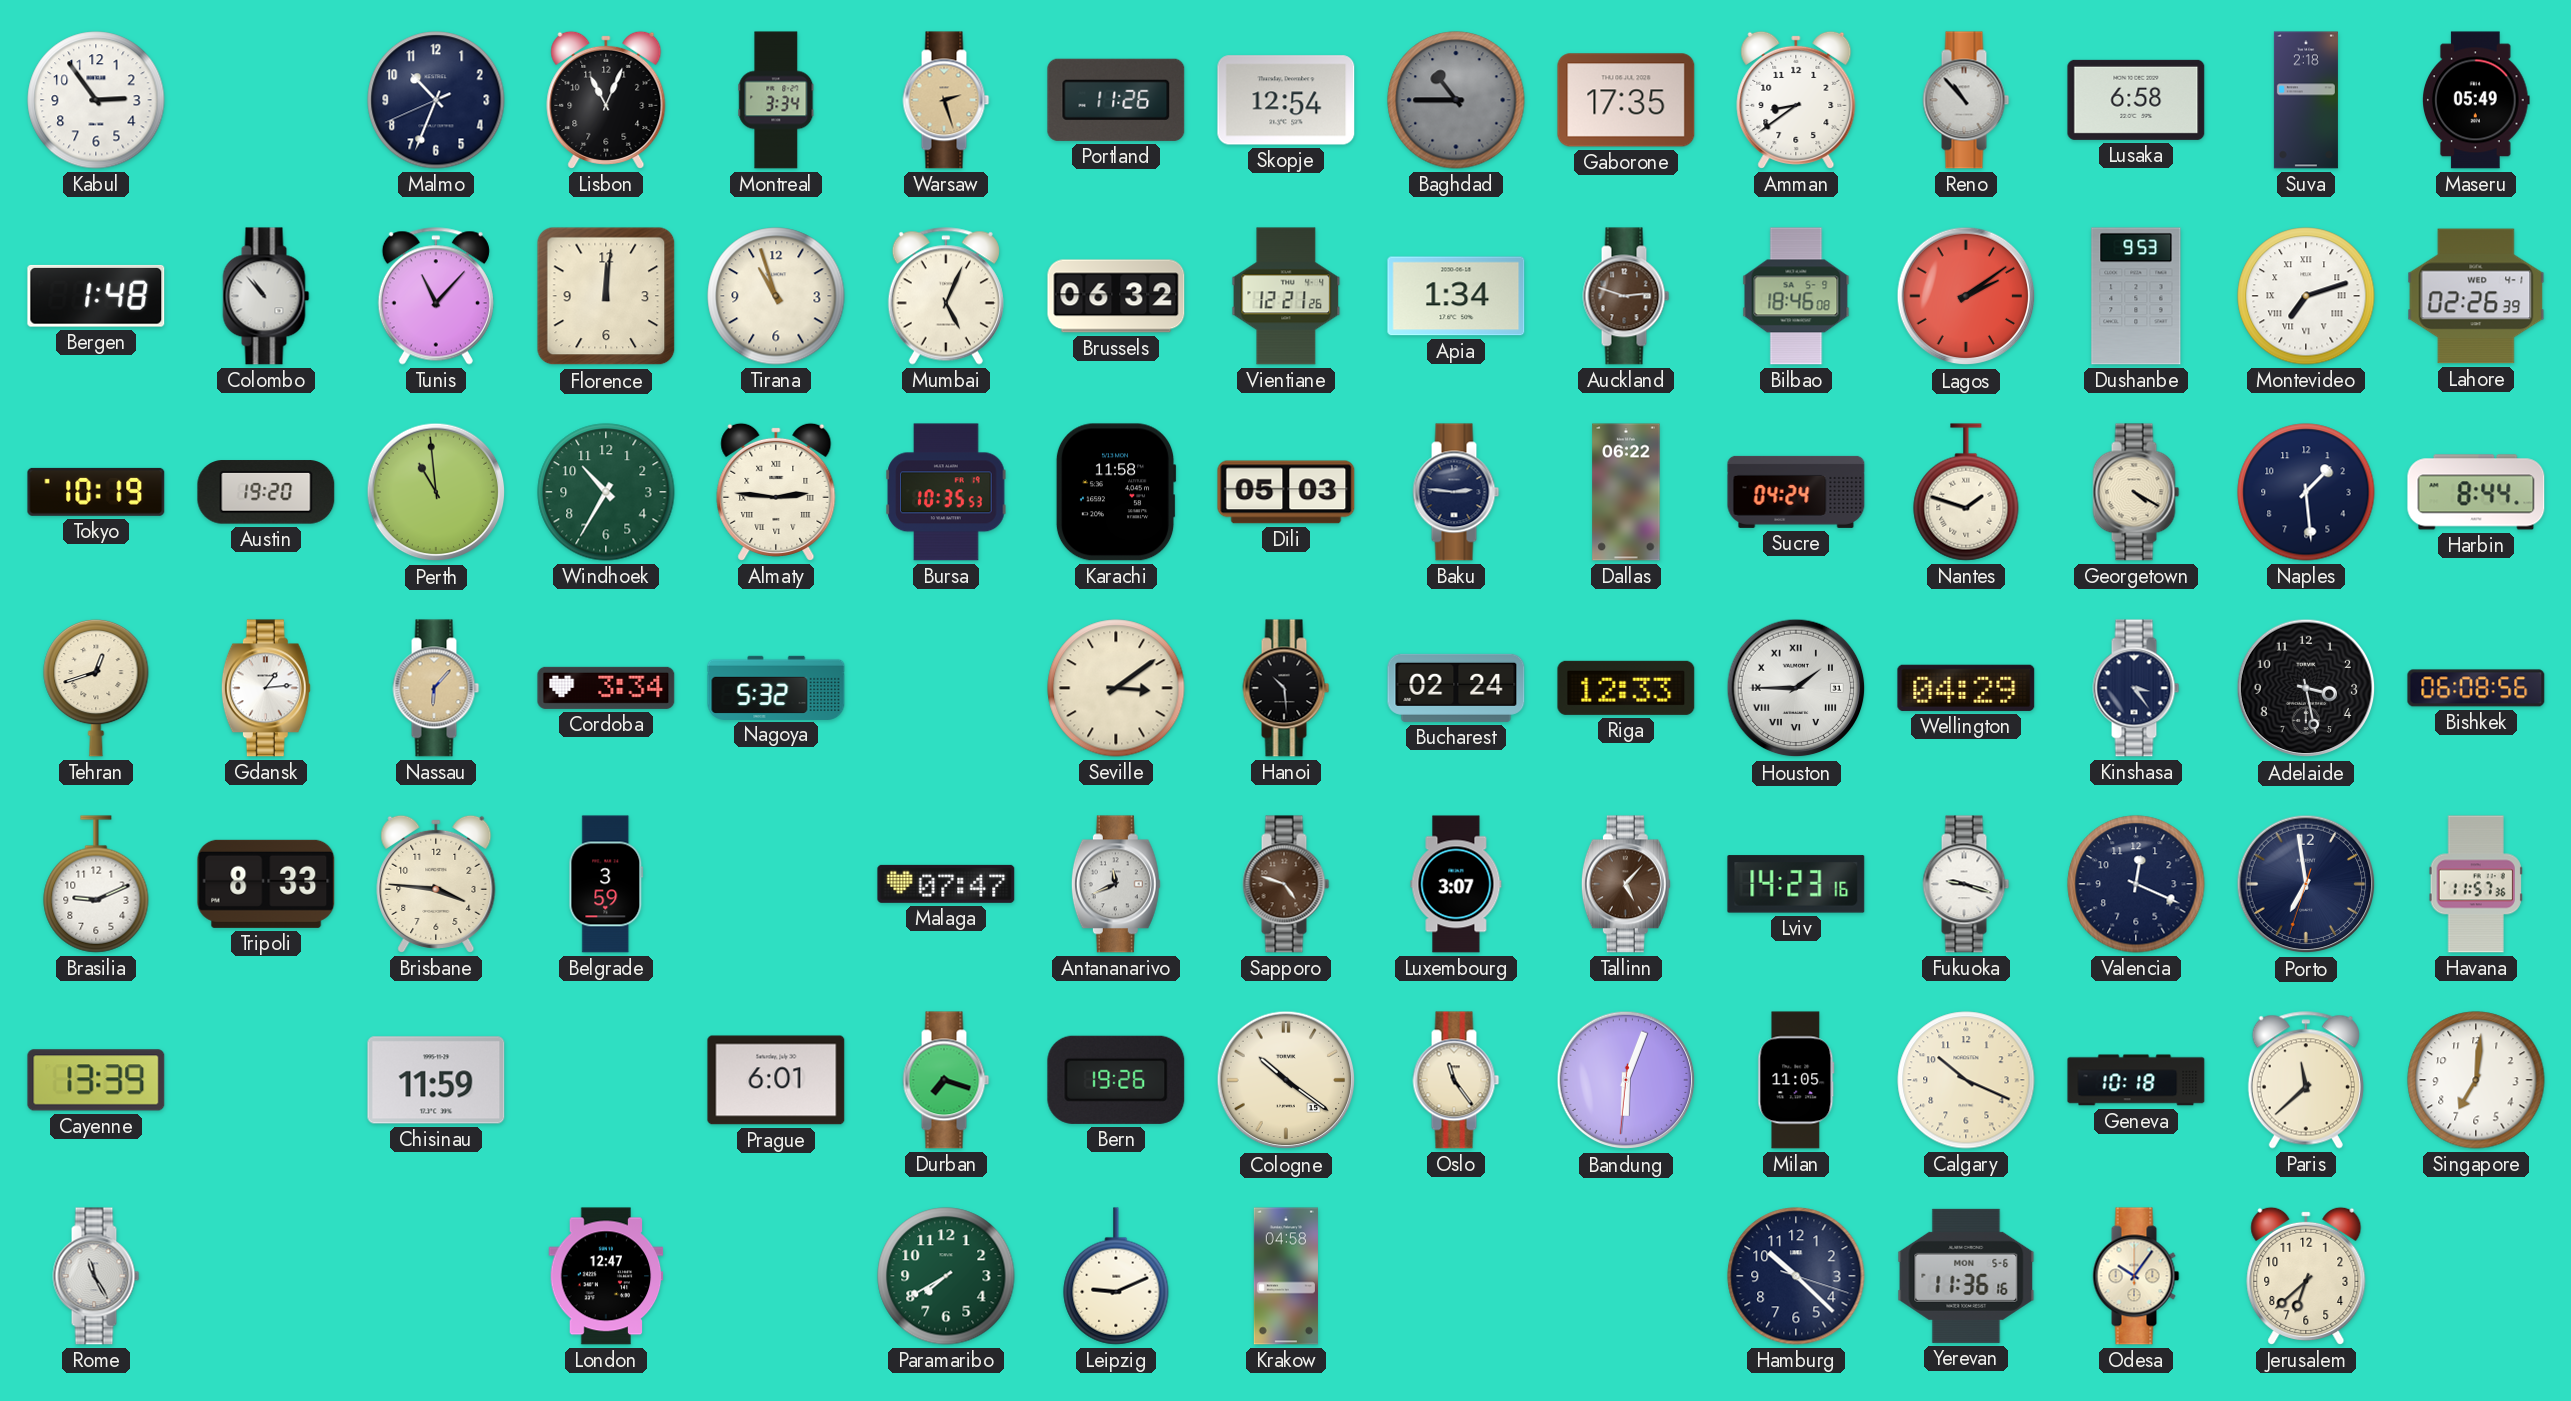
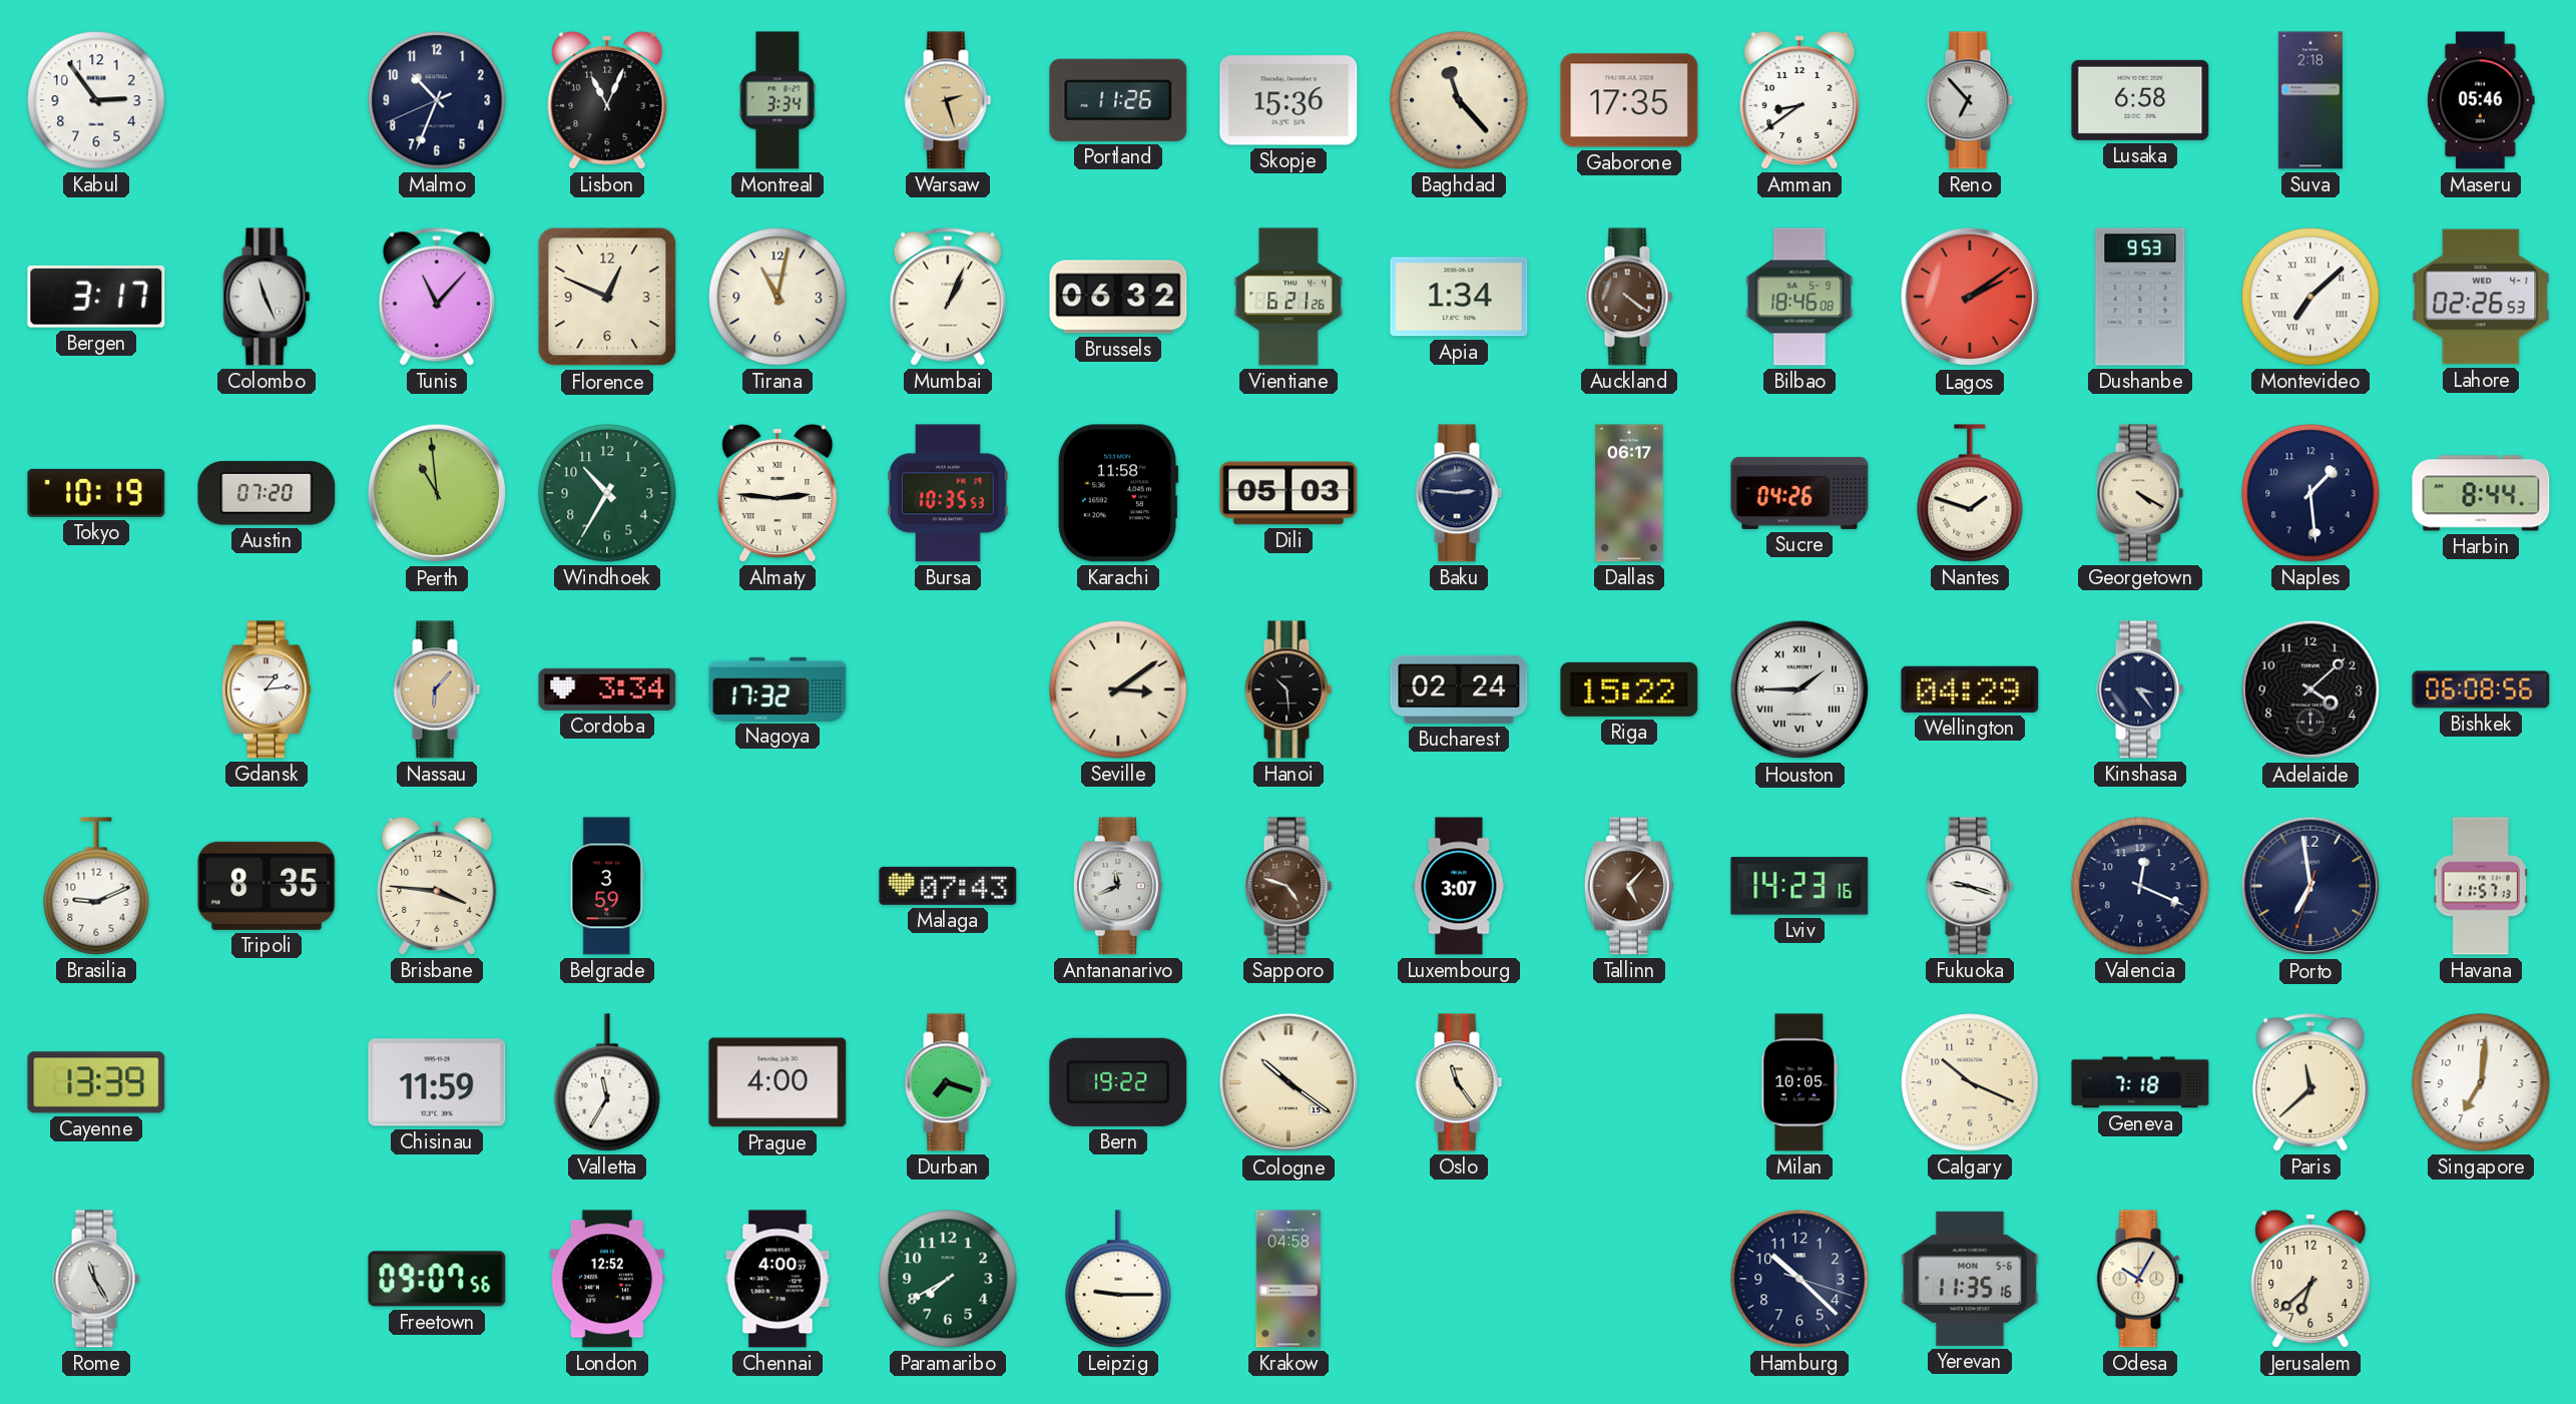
Skopje: 12:54 -> 15:36 (1289, 100)
Baghdad: 10:45 -> 11:23 (1459, 100)
Baghdad dial: grey -> cream (1459, 100)
Reno: 10:53 -> 6:53 (1970, 100)
Maseru: 05:49 -> 05:46 (2482, 100)
Bergen: 1:48 -> 3:17 (96, 297)
Colombo: 10:53 -> 11:26 (267, 297)
Florence: 12:01 -> 12:49 (607, 297)
Tirana: 10:57 -> 11:02 (778, 297)
Mumbai: 5:04 -> 1:04 (948, 297)
Vientiane: 12:21 -> 6:21 (1289, 297)
Auckland: 2:48 -> 4:21 (1629, 297)
Montevideo: 7:12 -> 7:08 (2310, 297)
Lahore: 02:26:39 -> 02:26:53 (2481, 297)
Austin: 19:20 -> 07:20 (267, 493)
Dallas: 06:22 -> 06:17 (1629, 493)
Sucre: 04:24 -> 04:26 (1799, 493)
Tehran: 12:42 -> none (96, 688)
Nagoya: 5:32 -> 17:32 (778, 688)
Riga: 12:33 -> 15:22 (1629, 689)
Adelaide: 3:28 -> 4:08 (2310, 689)
Tripoli: 8:33 -> 8:35 (267, 886)
Malaga: 07:47 -> 07:43 (948, 886)
Havana: 11:57:36 -> 11:57:13 (2481, 886)
Valletta: none -> 11:35 (607, 1082)
Prague: 6:01 -> 4:00 (778, 1082)
Bern: 19:26 -> 19:22 (1118, 1082)
Bandung: 6:03 -> none (1626, 1080)
Milan: 11:05 -> 10:05 (1799, 1082)
Geneva: 10:18 -> 7:18 (2140, 1082)
Freetown: none -> 09:07 (437, 1279)
London: 12:47 -> 12:52 (607, 1279)
Chennai: none -> 4:00 (778, 1279)
Leipzig: 9:11 -> 9:15 (1118, 1279)
Yerevan: 11:36 -> 11:35 (1970, 1279)
Odesa: 10:06 -> 10:05 (2140, 1279)
